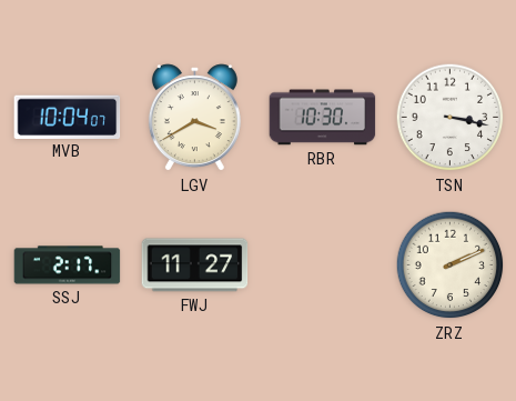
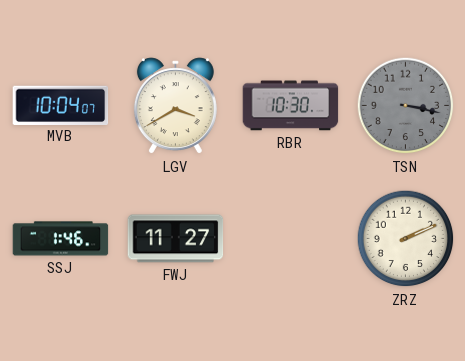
TSN dial: white -> grey (406, 106)
SSJ: 2:17 -> 1:46 (61, 239)
